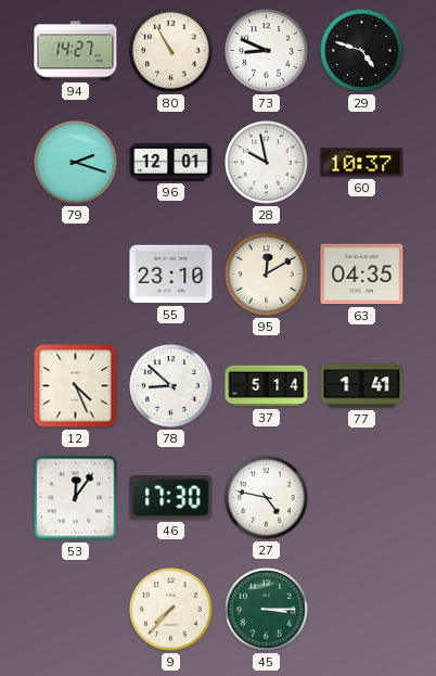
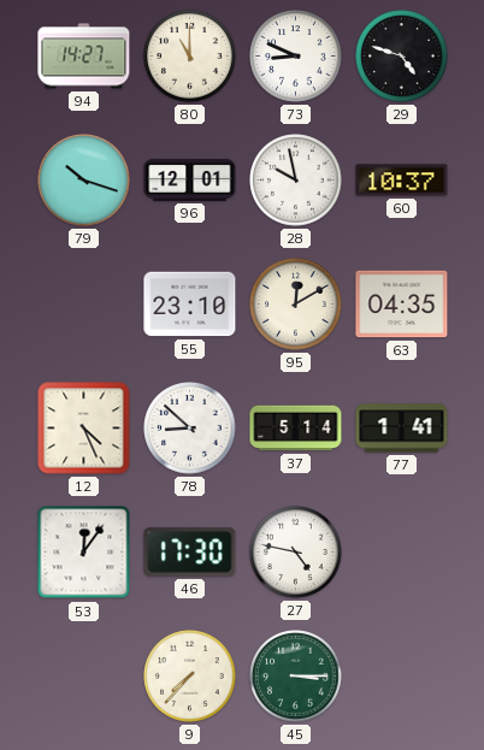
80: 10:55 -> 11:00 (190, 57)
79: 2:18 -> 10:18 (84, 181)
